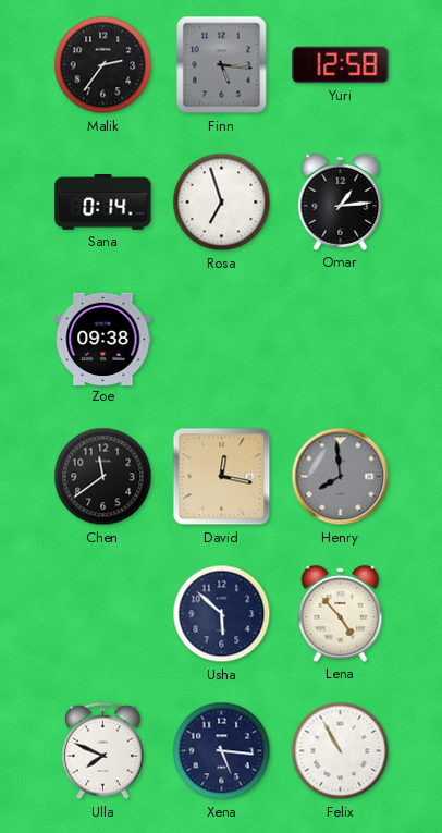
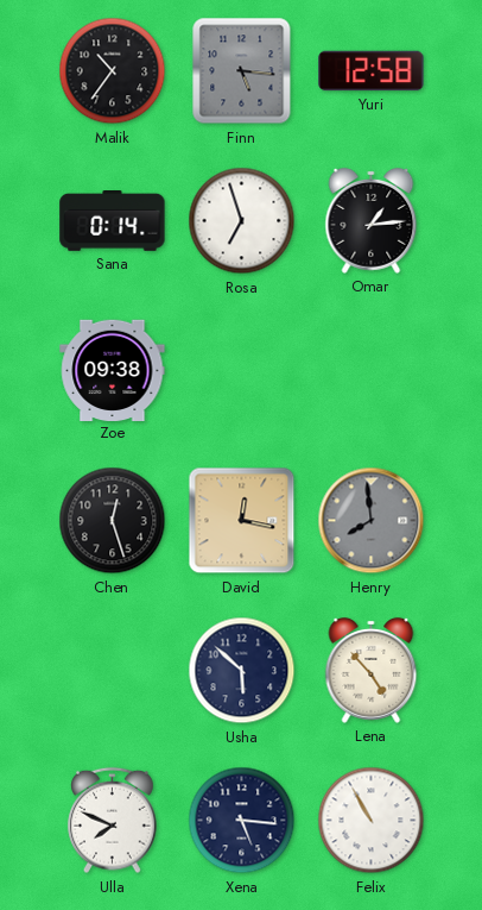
Malik: 2:36 -> 10:36 (113, 71)
Chen: 11:39 -> 12:27 (113, 521)
